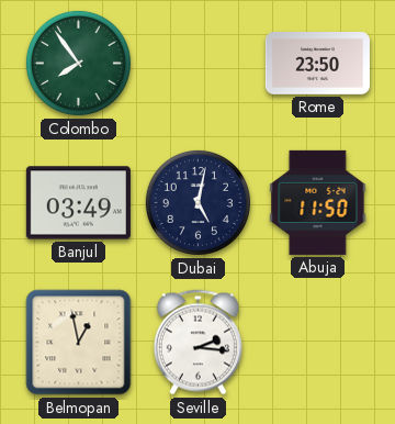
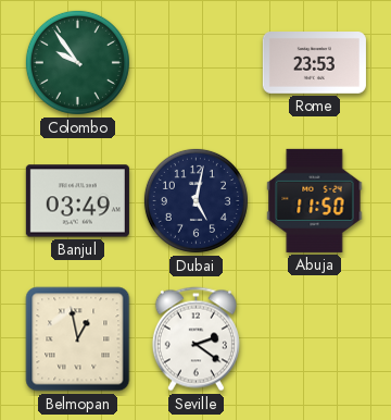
Colombo: 7:54 -> 9:54 (77, 62)
Rome: 23:50 -> 23:53 (314, 63)
Seville: 2:16 -> 2:21 (195, 339)
